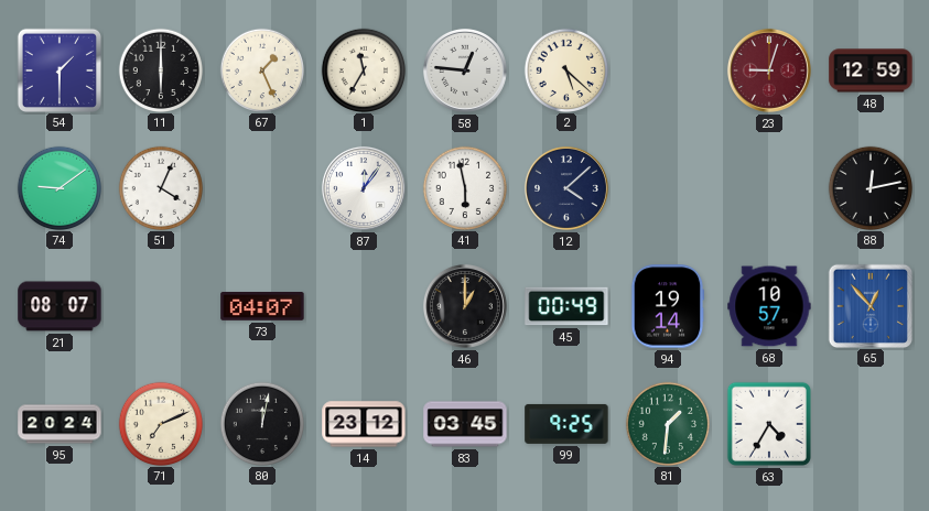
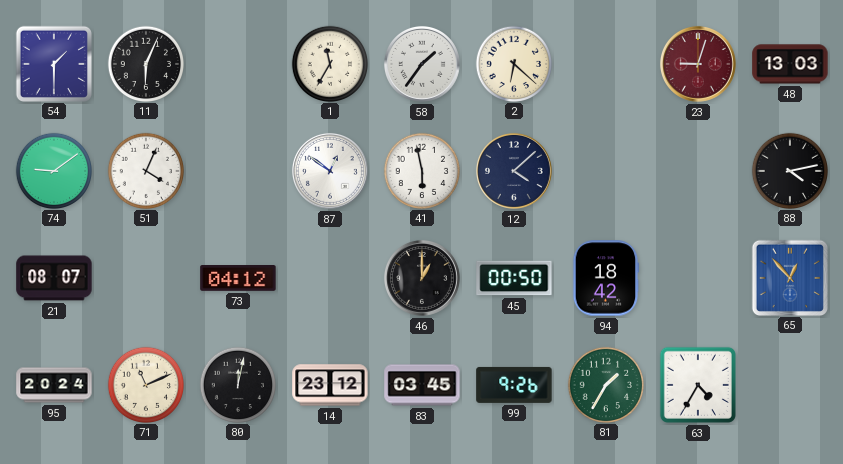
11: 6:00 -> 6:04 (145, 63)
67: 1:26 -> none (261, 69)
58: 12:46 -> 1:36 (422, 64)
2: 5:22 -> 6:22 (513, 63)
48: 12:59 -> 13:03 (790, 64)
87: 12:06 -> 12:51 (330, 171)
88: 12:13 -> 4:13 (789, 170)
73: 04:07 -> 04:12 (238, 279)
45: 00:49 -> 00:50 (514, 278)
94: 19:14 -> 18:42 (606, 278)
68: 10:57 -> none (769, 306)
71: 7:11 -> 11:11 (145, 384)
99: 9:25 -> 9:26 (514, 385)
81: 1:31 -> 1:35 (605, 384)
